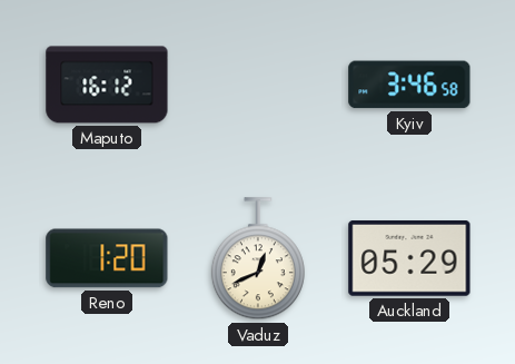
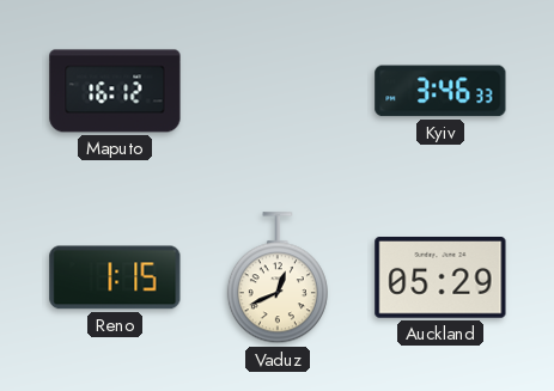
Kyiv: 3:46:58 -> 3:46:33 (440, 91)
Reno: 1:20 -> 1:15 (115, 277)
